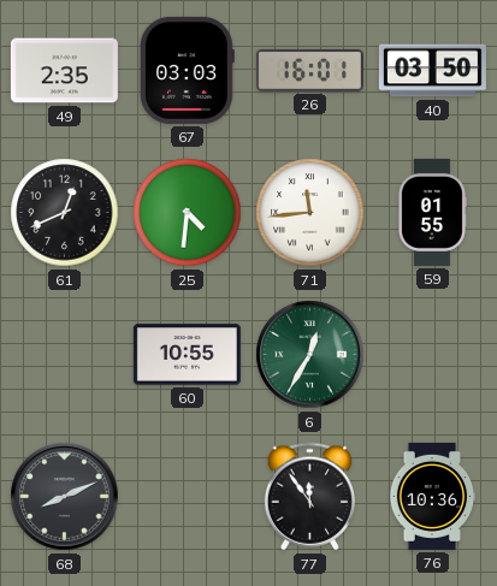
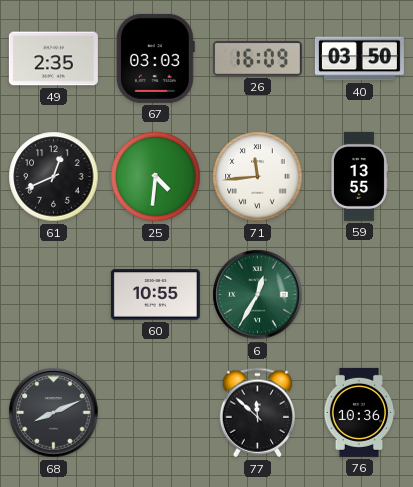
26: 16:01 -> 16:09 (257, 58)
59: 01:55 -> 13:55 (359, 176)
77: 11:54 -> 11:52 (257, 413)
